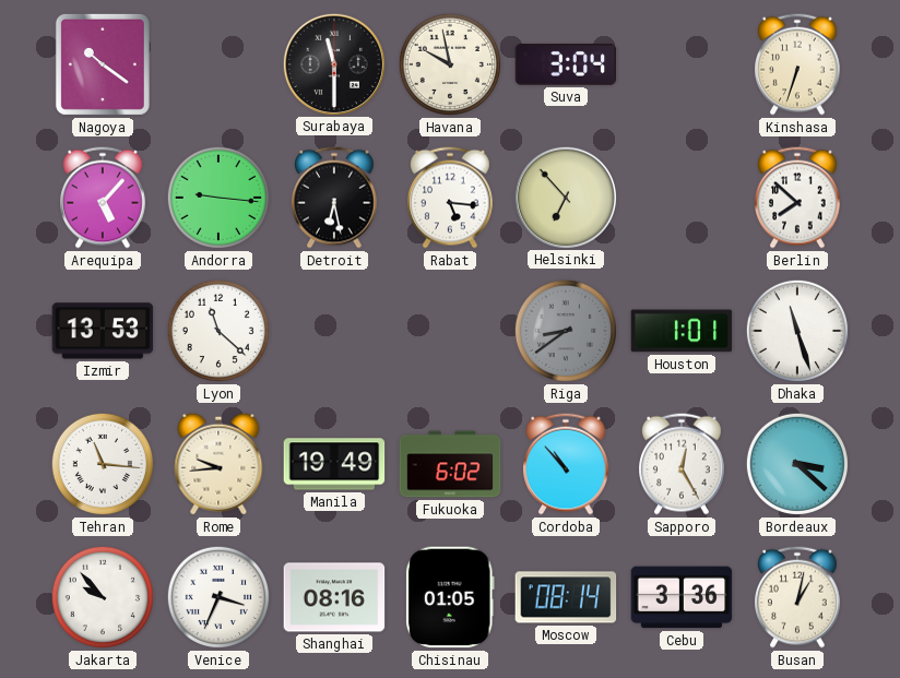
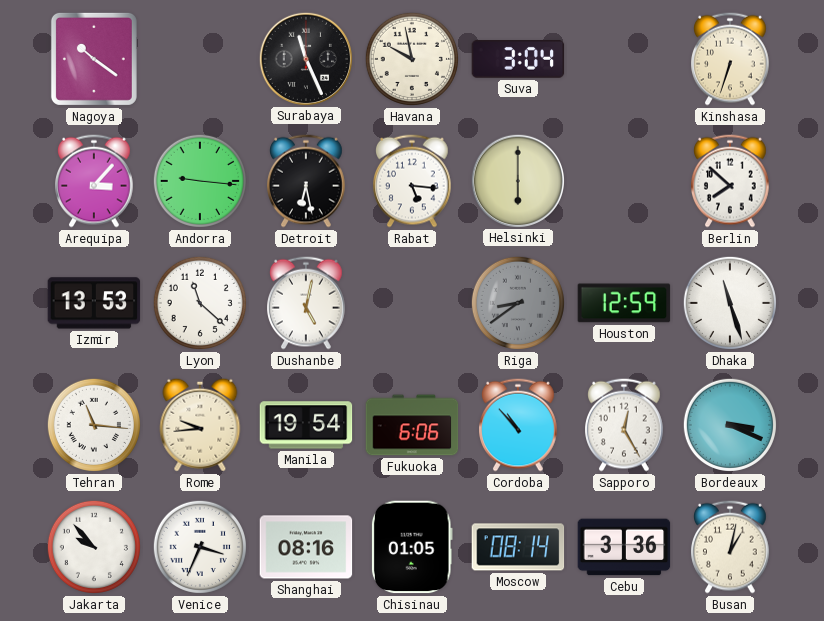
Surabaya: 11:30 -> 11:26 (305, 58)
Arequipa: 5:07 -> 3:07 (95, 181)
Helsinki: 6:53 -> 6:00 (517, 180)
Dushanbe: none -> 5:02 (307, 303)
Houston: 1:01 -> 12:59 (624, 303)
Manila: 19:49 -> 19:54 (306, 425)
Fukuoka: 6:02 -> 6:06 (412, 425)
Bordeaux: 3:22 -> 3:19 (730, 425)
